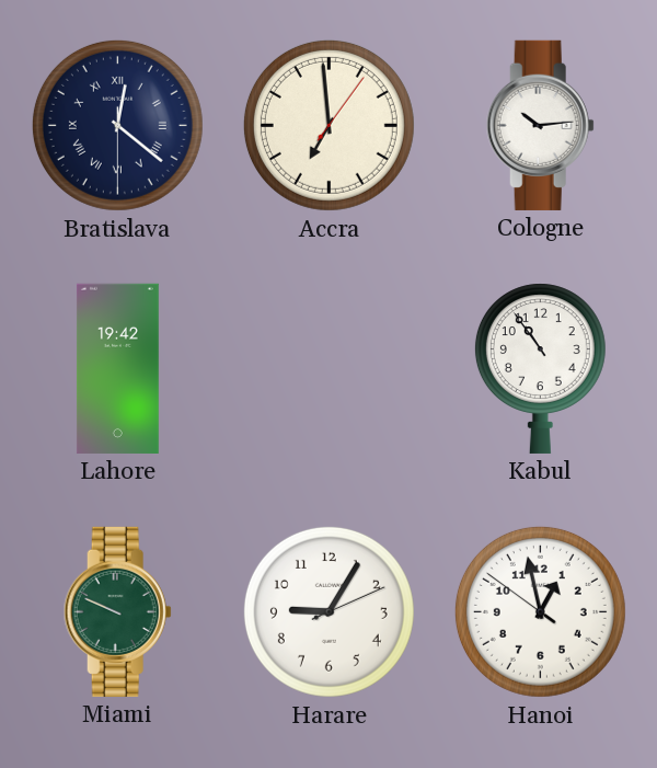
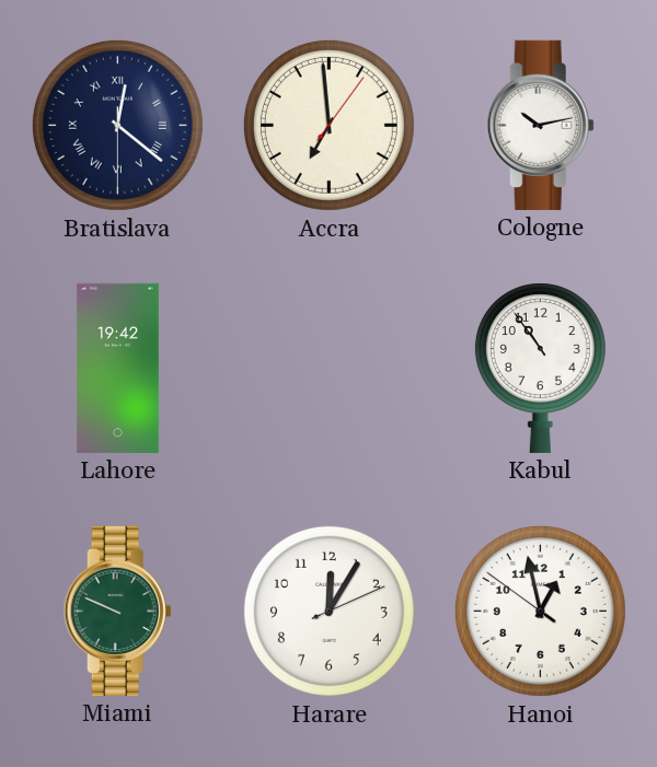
Cologne: 10:14 -> 10:13 (540, 125)
Harare: 9:05 -> 12:05 (328, 611)
